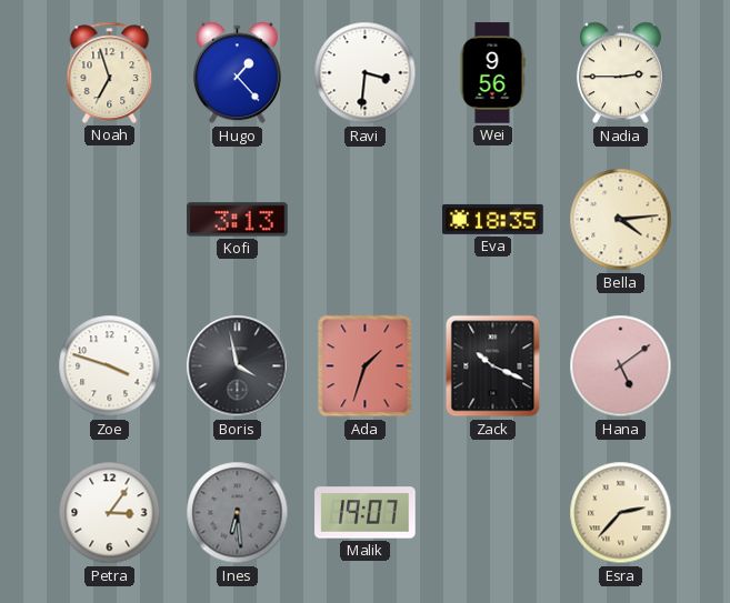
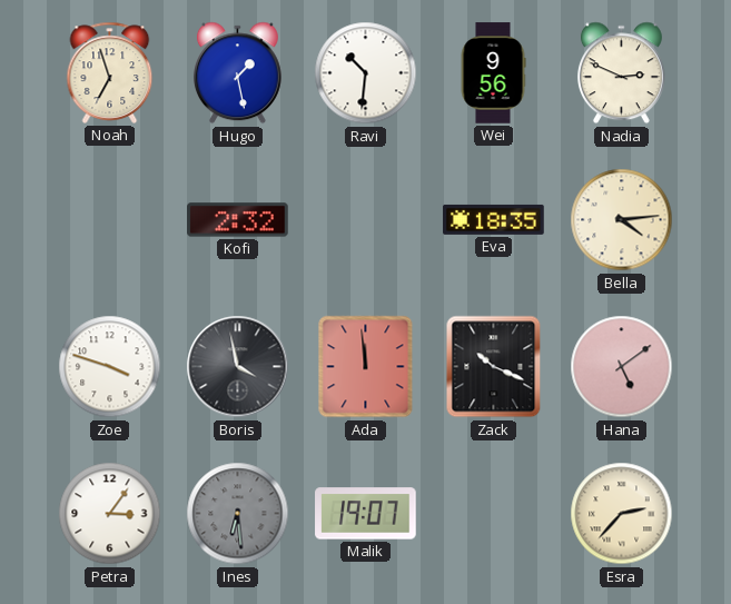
Hugo: 1:23 -> 1:28 (237, 73)
Ravi: 3:31 -> 10:31 (366, 73)
Nadia: 2:45 -> 2:49 (621, 73)
Kofi: 3:13 -> 2:32 (238, 220)
Ada: 1:33 -> 11:59 (366, 367)
